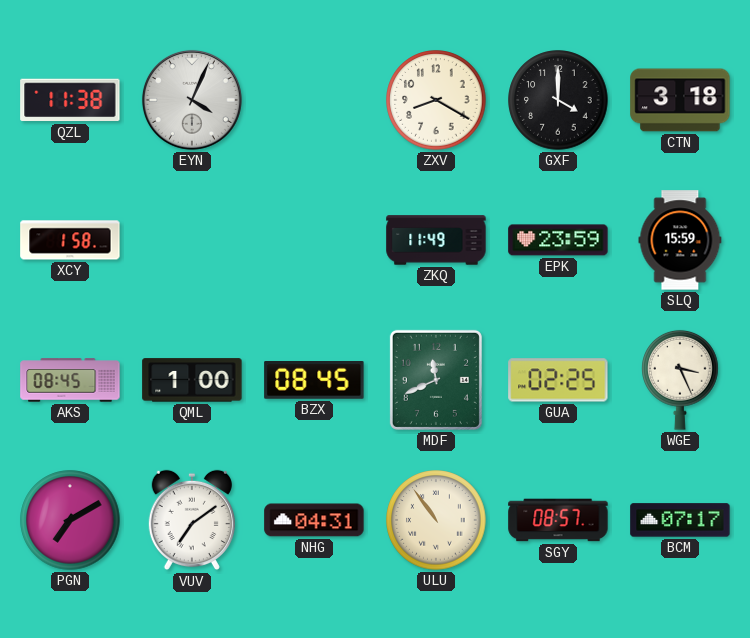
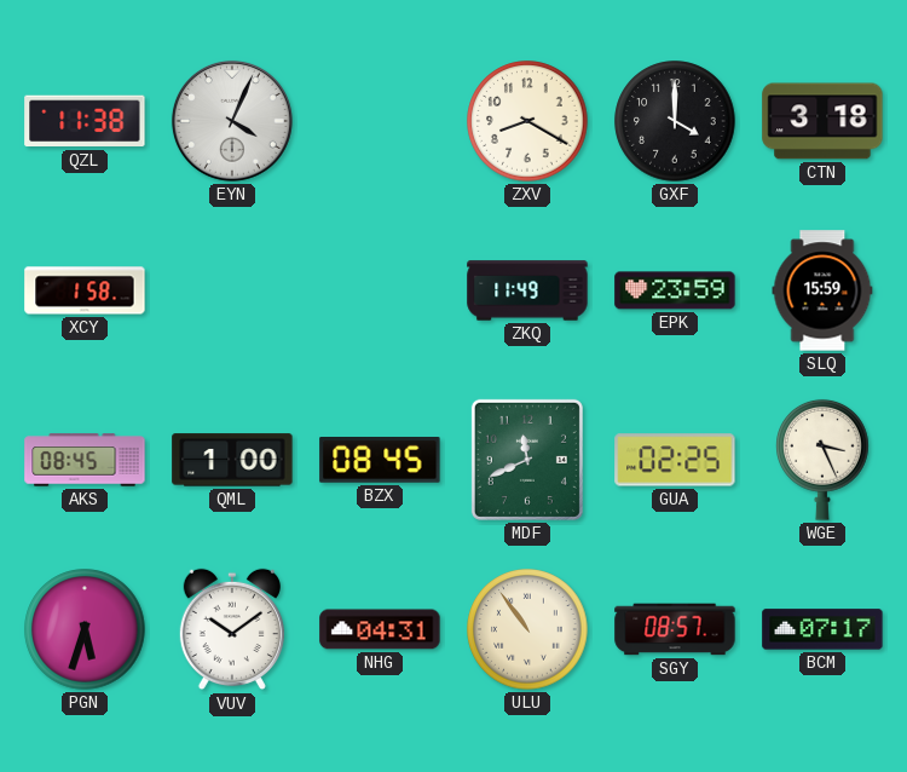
PGN: 7:10 -> 5:33 (85, 629)
VUV: 7:09 -> 10:09 (232, 629)
